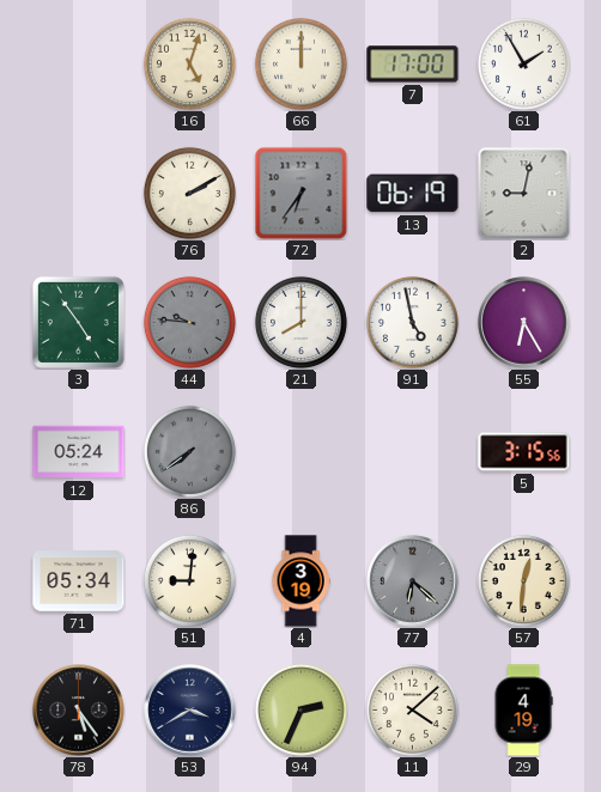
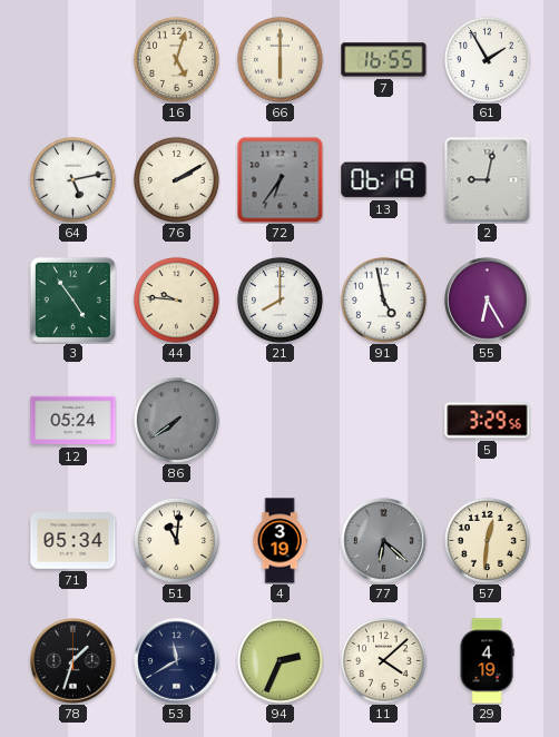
66: 12:00 -> 6:00 (279, 59)
7: 17:00 -> 16:55 (384, 60)
64: none -> 5:13 (72, 179)
44 dial: grey -> cream (176, 299)
5: 3:15 -> 3:29 (488, 421)
51: 9:01 -> 11:01 (176, 540)
78: 5:24 -> 1:33 (73, 661)
53: 3:40 -> 11:40 (177, 661)
